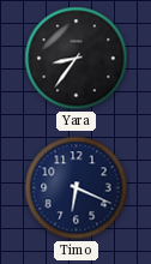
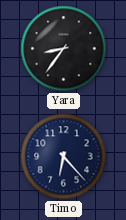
Timo: 6:19 -> 6:23 (64, 157)
